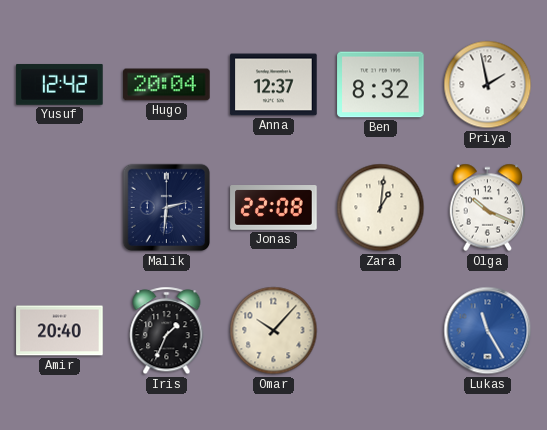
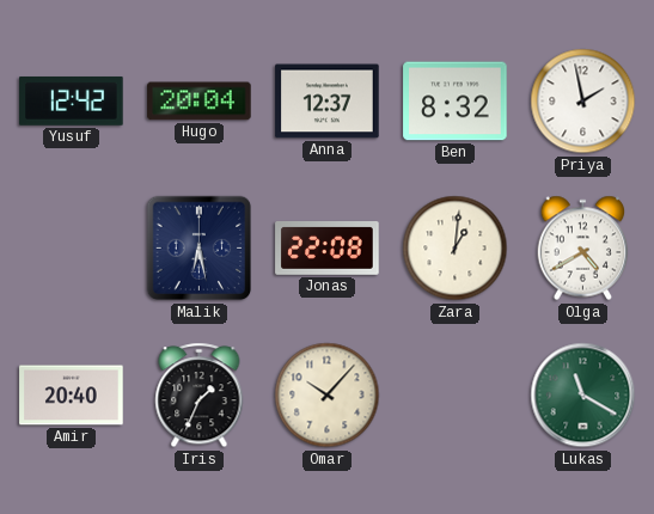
Malik: 2:31 -> 6:28 (200, 249)
Olga: 10:19 -> 4:40 (583, 249)
Lukas: 11:25 -> 11:20 (583, 396)
Lukas dial: blue -> green (583, 396)
